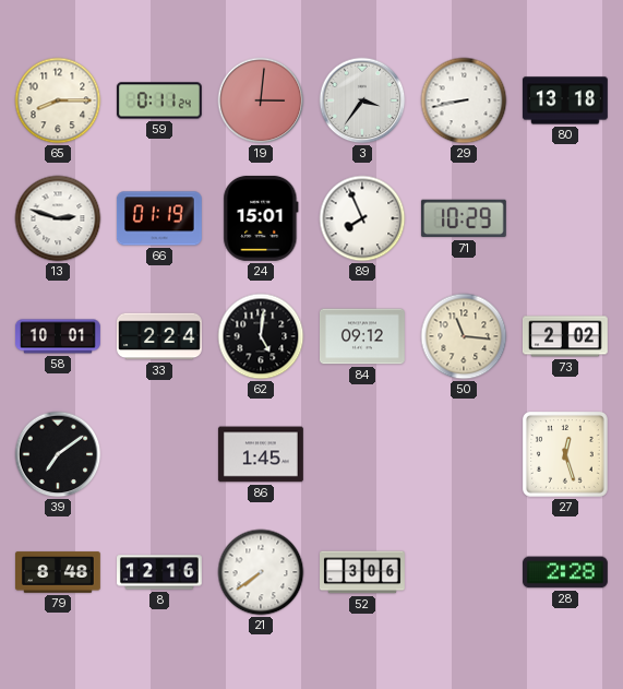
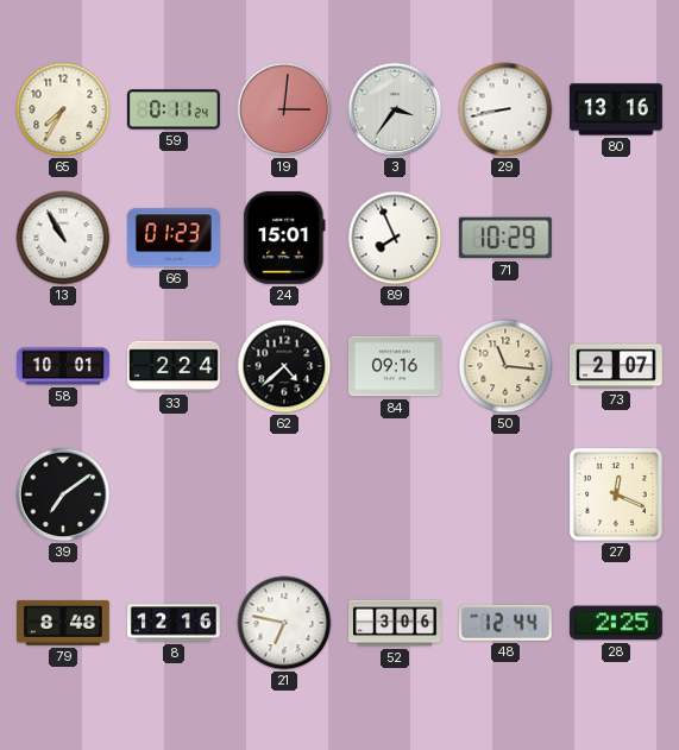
65: 8:15 -> 7:35 (63, 109)
80: 13:18 -> 13:16 (616, 109)
13: 2:48 -> 10:55 (63, 238)
66: 01:19 -> 01:23 (174, 238)
62: 5:01 -> 4:38 (284, 366)
84: 09:12 -> 09:16 (396, 366)
73: 2:02 -> 2:07 (616, 366)
86: 1:45 -> none (261, 454)
27: 12:27 -> 12:19 (616, 494)
21: 7:39 -> 6:47 (284, 623)
48: none -> 12:44 (505, 623)
28: 2:28 -> 2:25 (617, 623)
